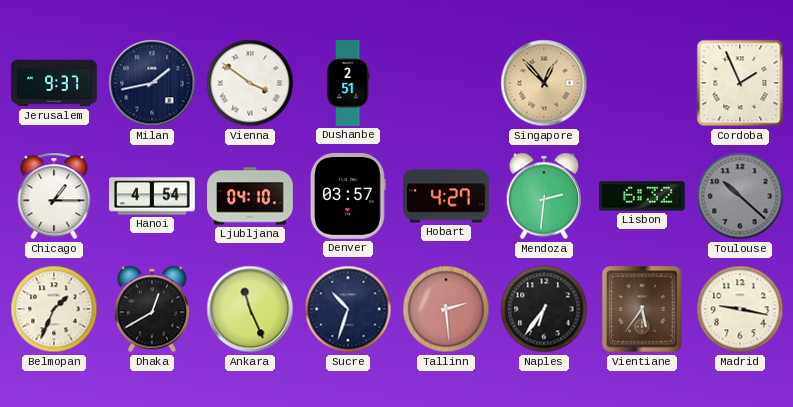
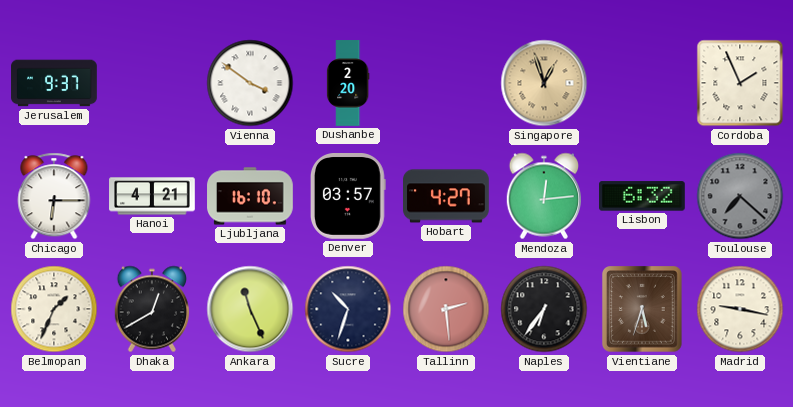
Milan: 1:43 -> none (152, 83)
Dushanbe: 2:51 -> 2:20 (348, 83)
Singapore: 12:53 -> 12:57 (544, 83)
Chicago: 1:15 -> 6:15 (54, 196)
Hanoi: 4:54 -> 4:21 (152, 196)
Ljubljana: 04:10 -> 16:10 (250, 196)
Mendoza: 2:31 -> 12:14 (543, 196)
Toulouse: 10:22 -> 7:22 (740, 196)
Vientiane: 5:36 -> 5:33 (642, 309)
